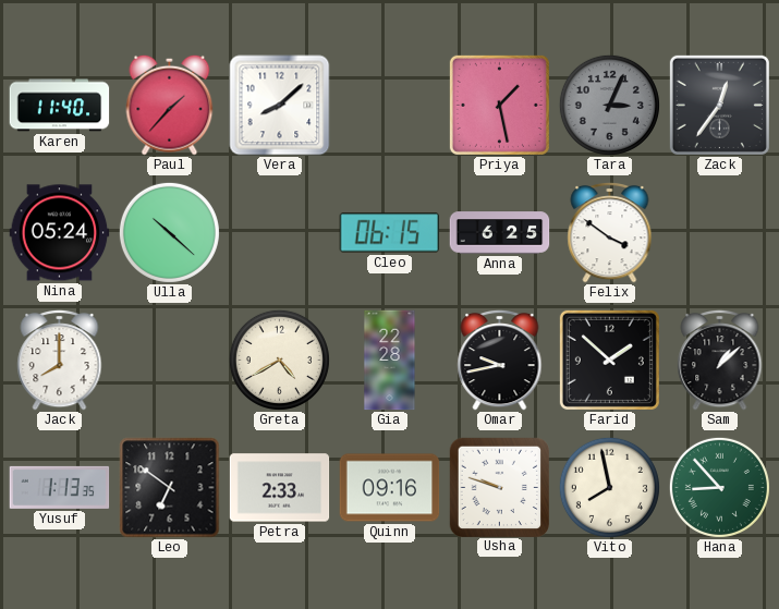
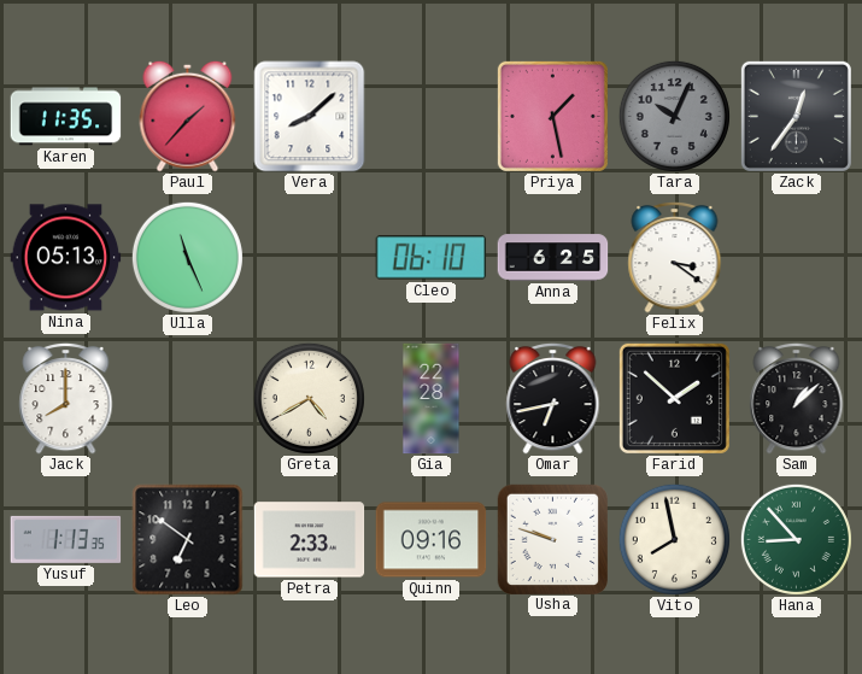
Karen: 11:40 -> 11:35 (66, 117)
Tara: 3:04 -> 10:04 (674, 116)
Nina: 05:24 -> 05:13 (66, 258)
Ulla: 10:22 -> 11:26 (187, 257)
Cleo: 06:15 -> 06:10 (432, 258)
Felix: 3:51 -> 3:21 (675, 257)
Omar: 9:43 -> 6:43 (553, 398)
